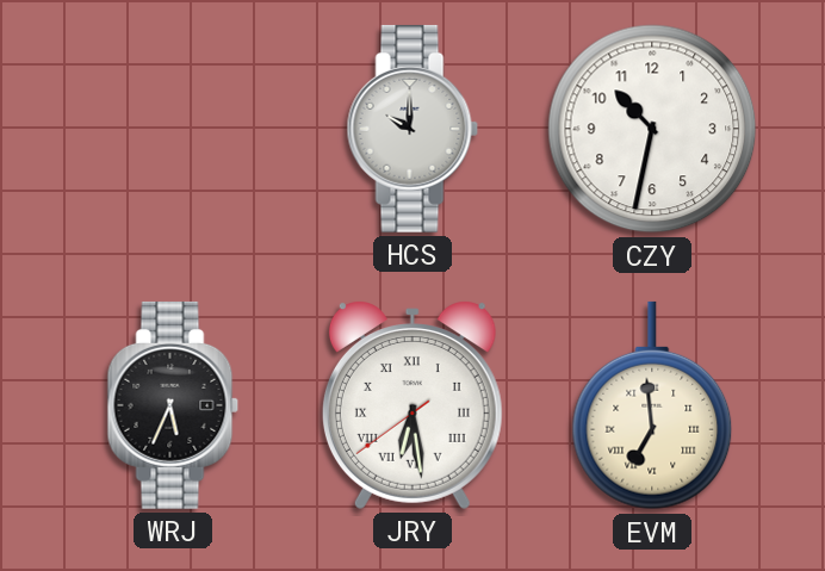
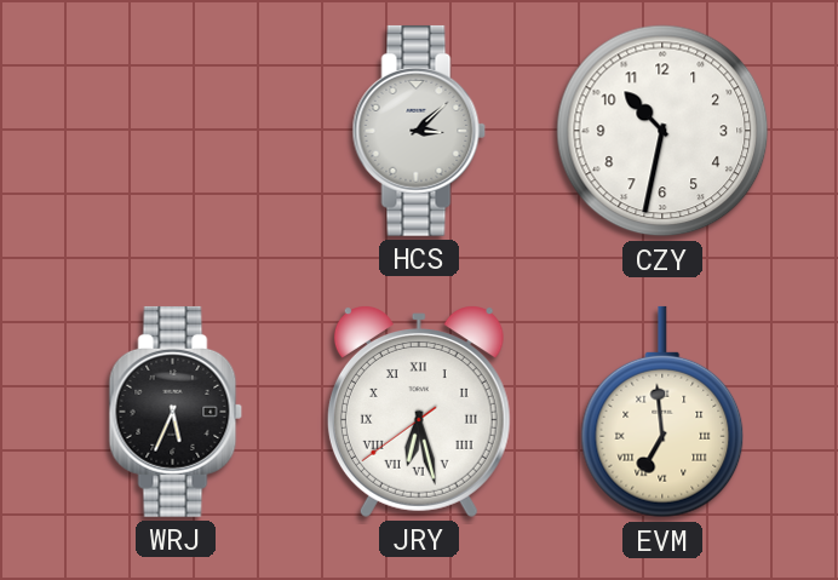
HCS: 10:00 -> 3:08 (419, 131)
JRY: 6:28 -> 6:27 (419, 412)
